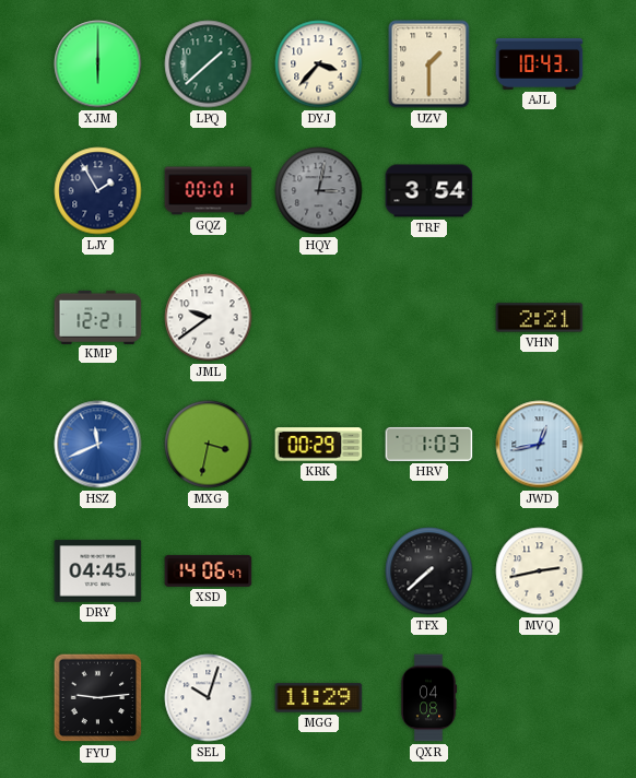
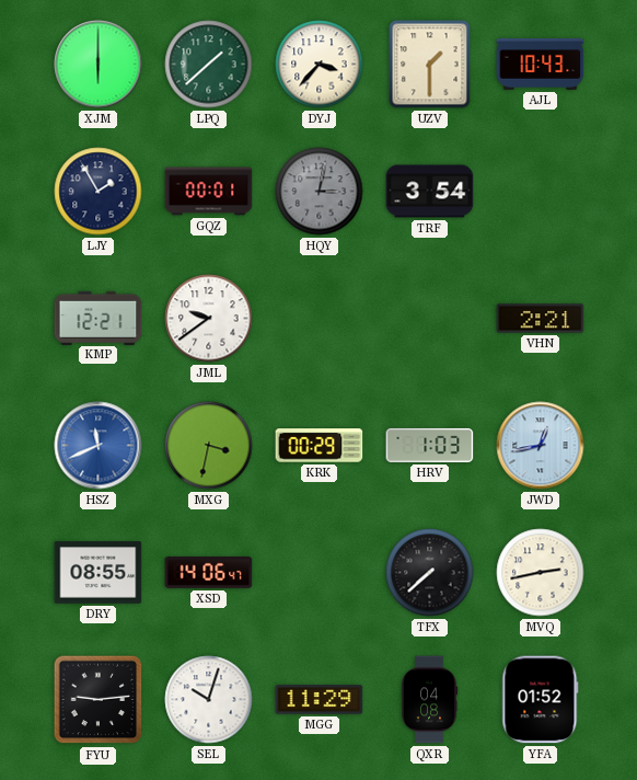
DRY: 04:45 -> 08:55 (99, 573)
YFA: none -> 01:52 (541, 700)
